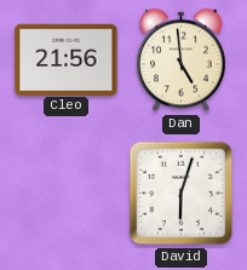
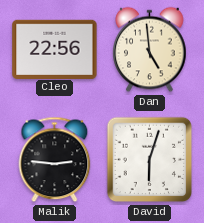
Cleo: 21:56 -> 22:56 (55, 49)
Malik: none -> 2:46 (55, 160)
